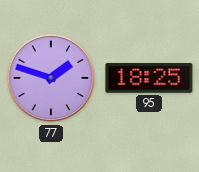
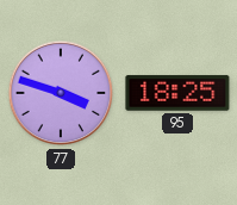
77: 1:48 -> 3:48 (61, 93)
